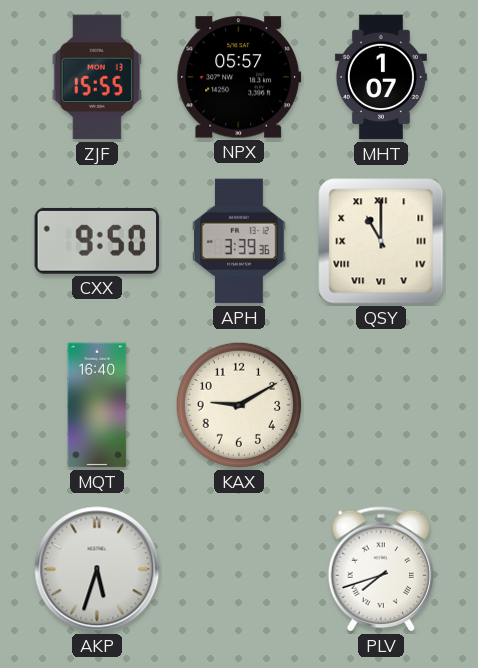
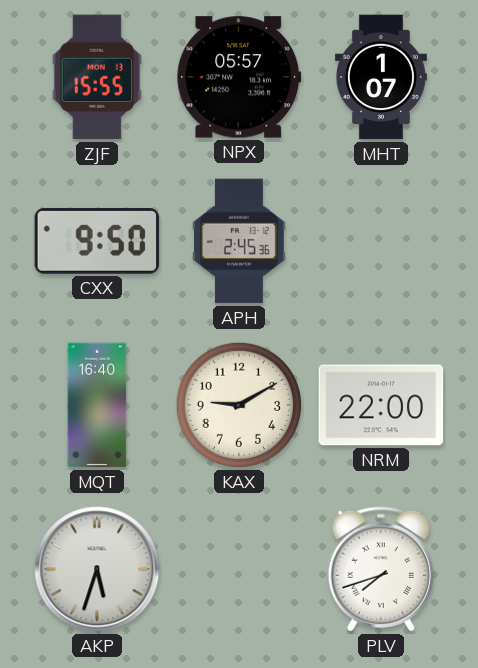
APH: 3:39 -> 2:45 (239, 241)
QSY: 11:00 -> none (381, 241)
NRM: none -> 22:00 (381, 405)
